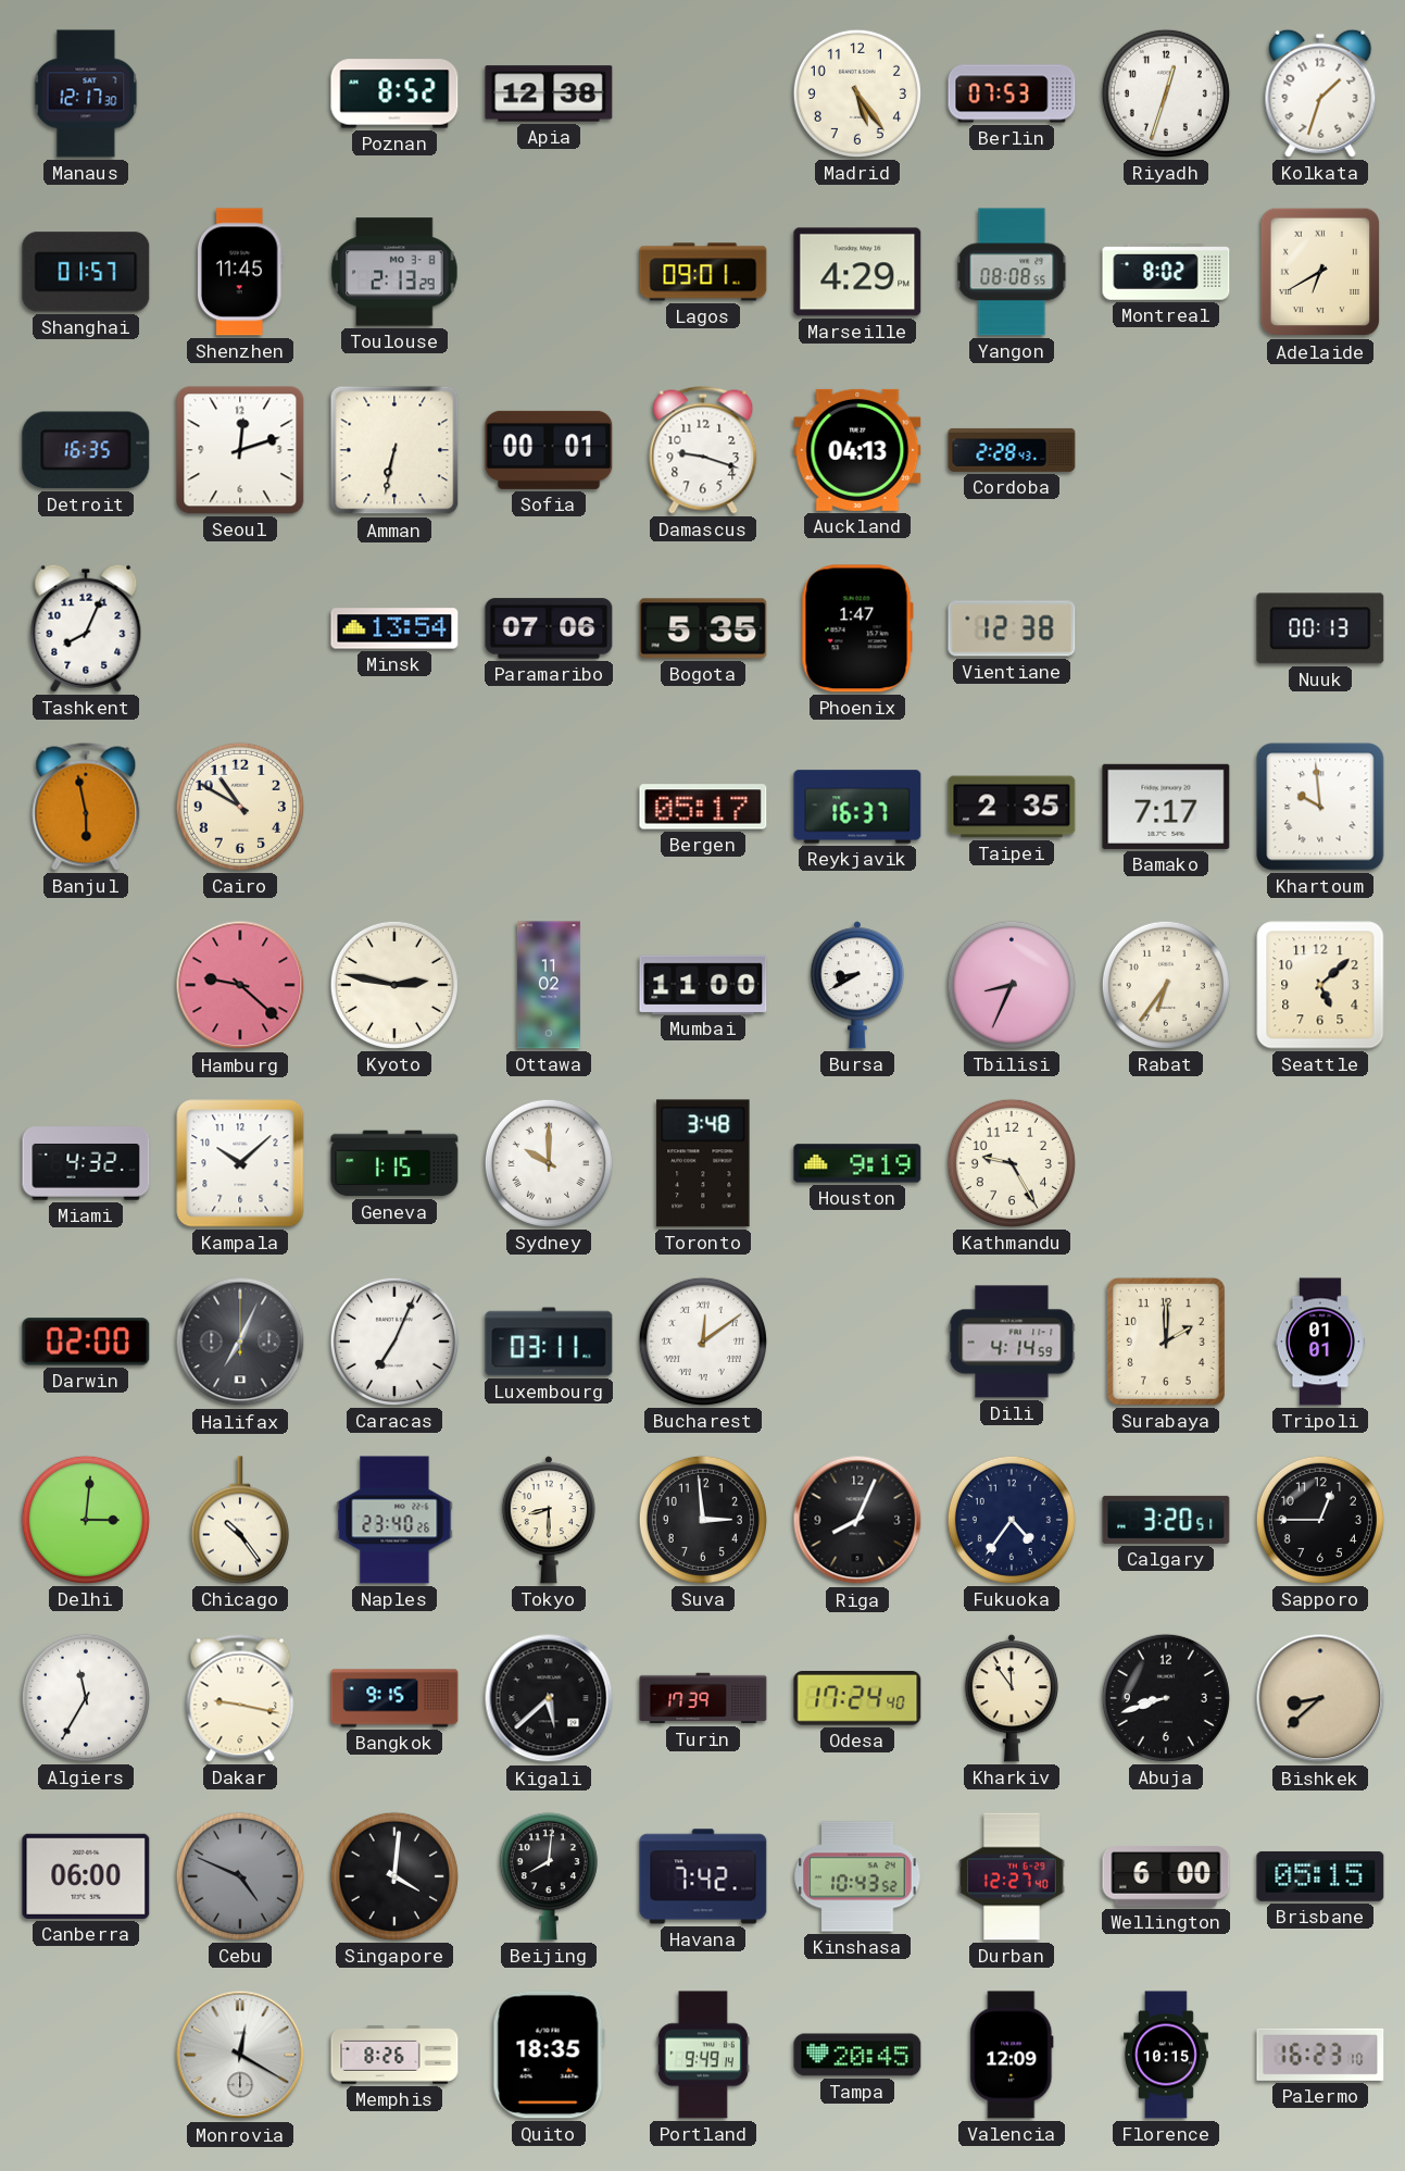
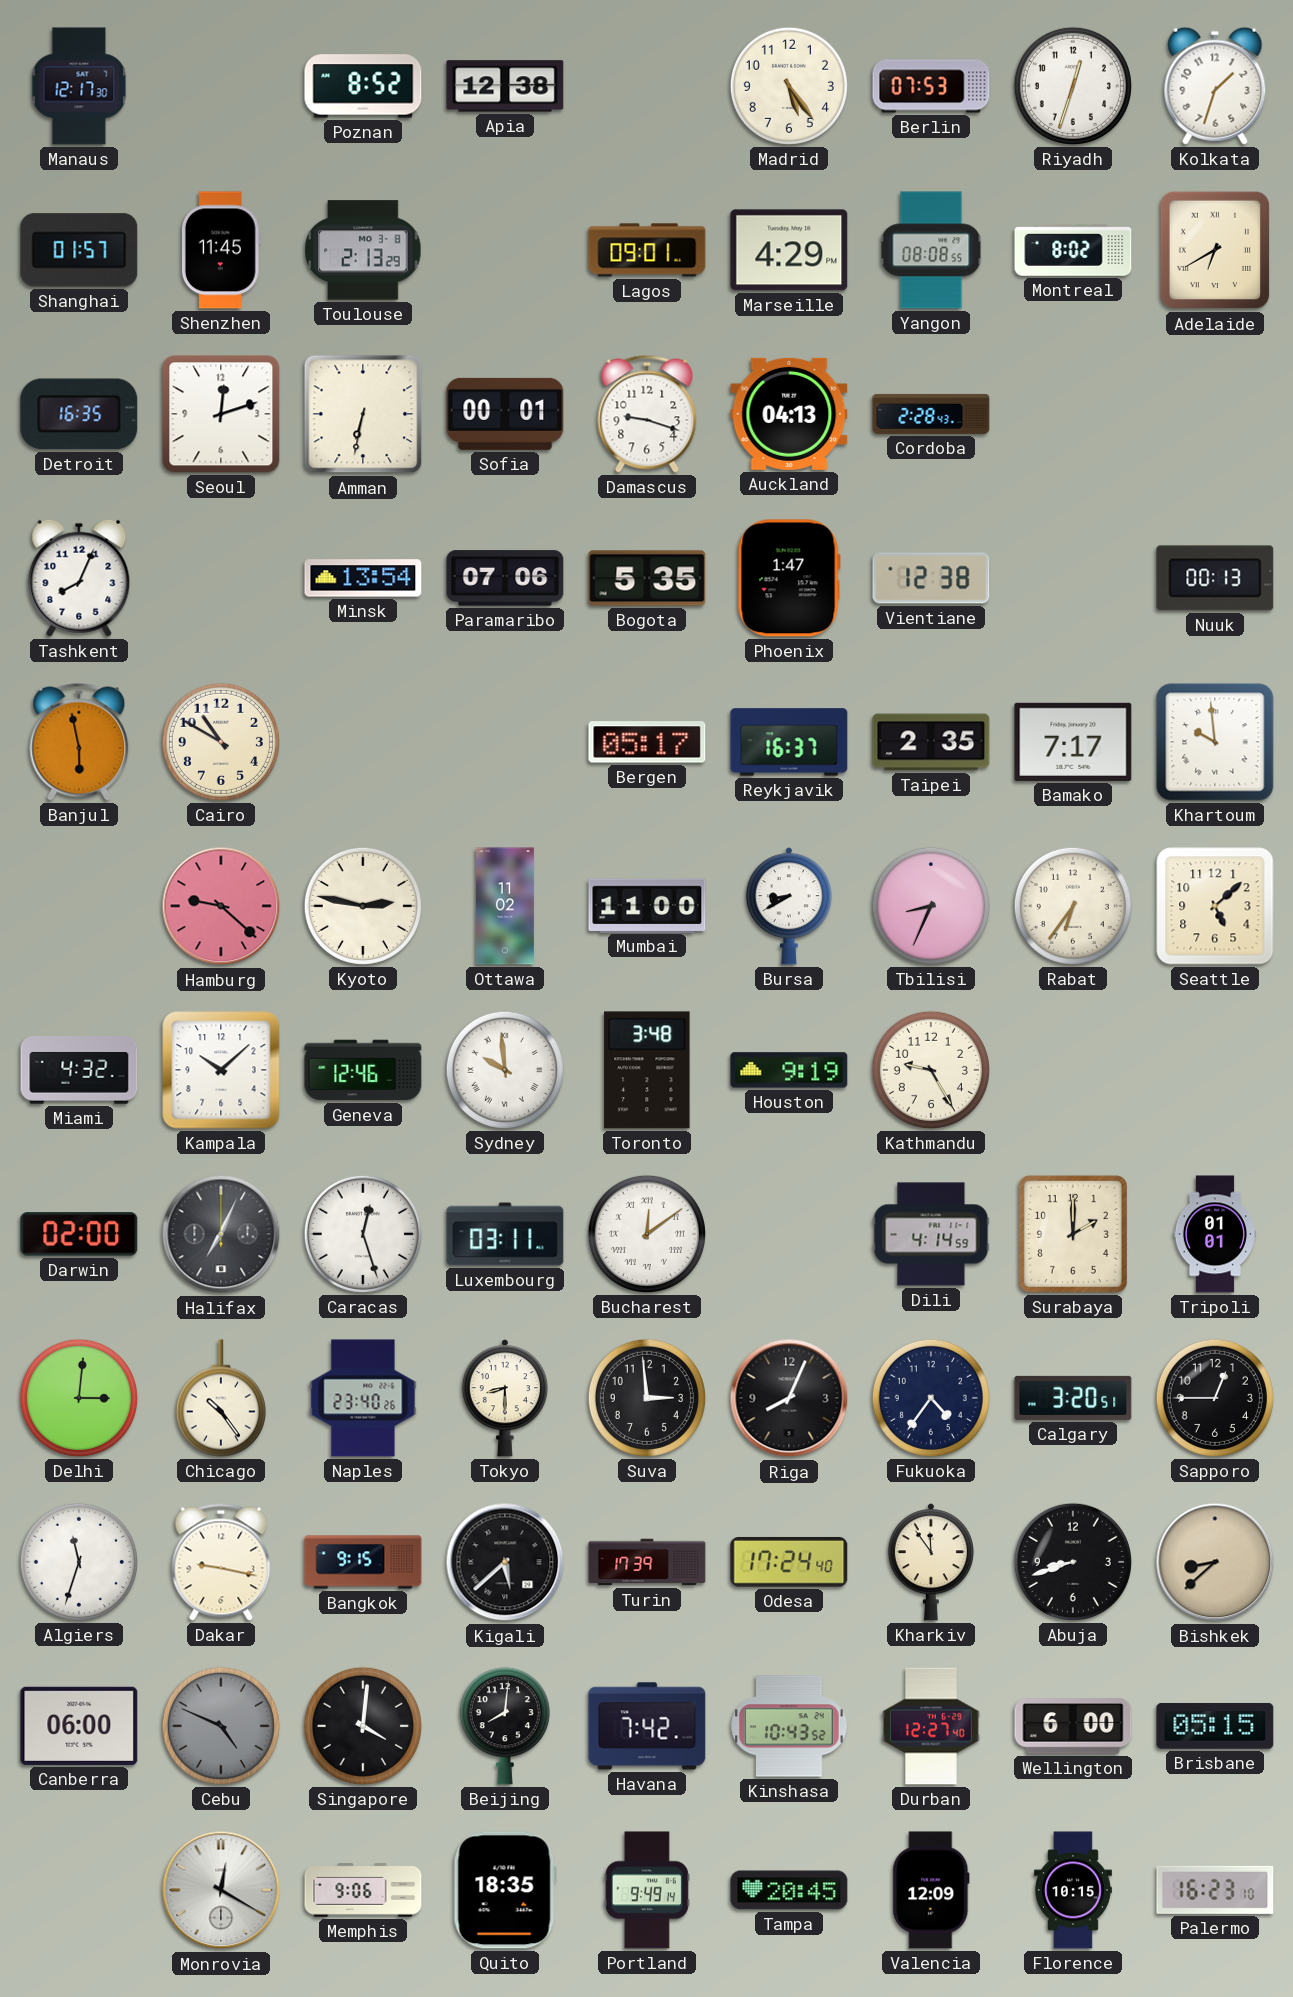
Geneva: 1:15 -> 12:46 (363, 1070)
Sydney: 10:00 -> 9:59 (505, 1070)
Caracas: 7:04 -> 12:27 (363, 1234)
Algiers: 11:35 -> 11:33 (79, 1562)
Memphis: 8:26 -> 9:06 (363, 1890)
